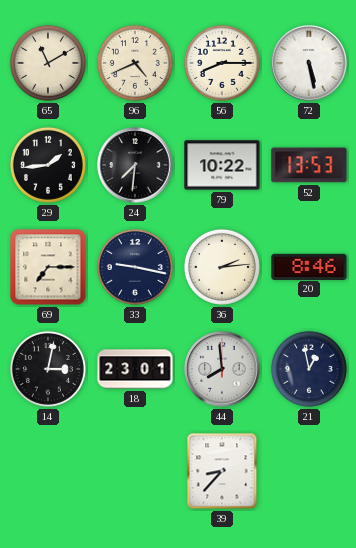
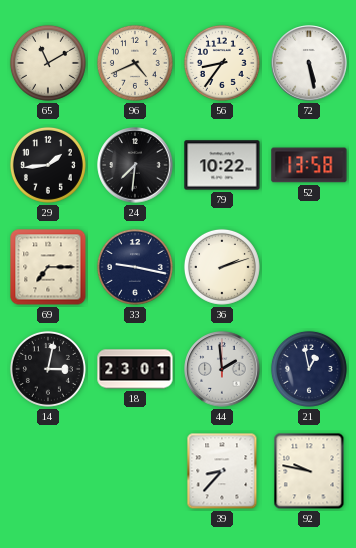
56: 8:15 -> 8:36 (222, 63)
52: 13:53 -> 13:58 (309, 165)
36: 2:14 -> 2:12 (222, 267)
20: 8:46 -> none (309, 266)
44: 7:59 -> 1:59 (222, 369)
92: none -> 9:47 (309, 471)
